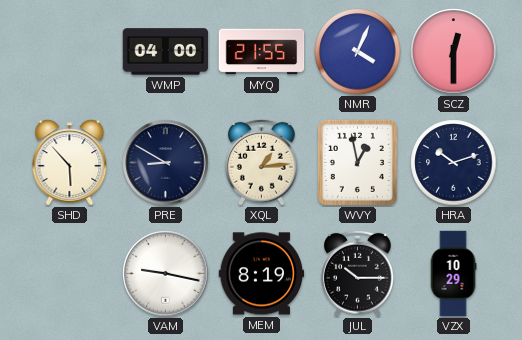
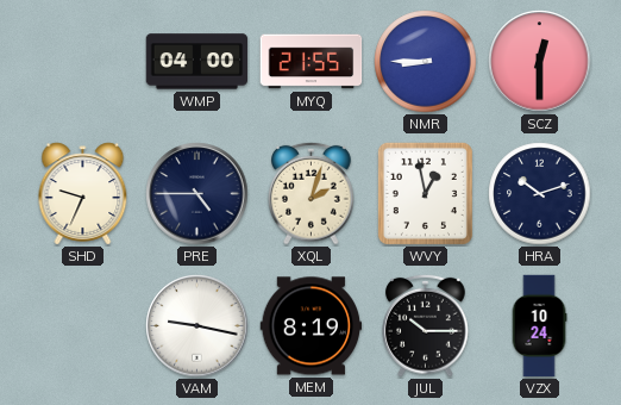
NMR: 4:04 -> 8:45 (426, 62)
SHD: 5:53 -> 9:34 (83, 194)
PRE: 8:50 -> 4:45 (197, 194)
XQL: 1:14 -> 2:03 (312, 193)
VZX: 10:29 -> 10:24 (539, 326)
